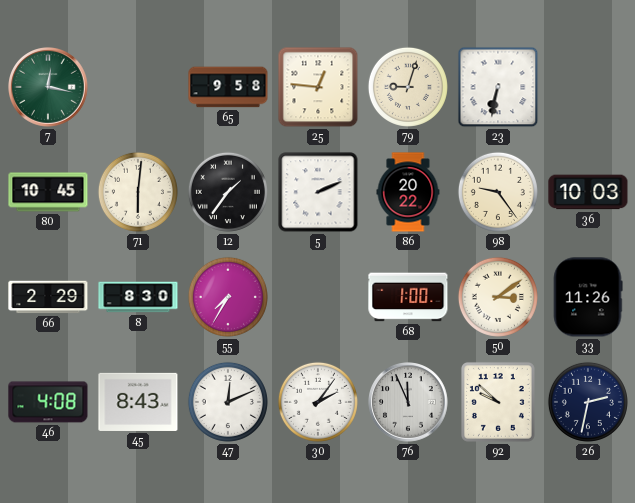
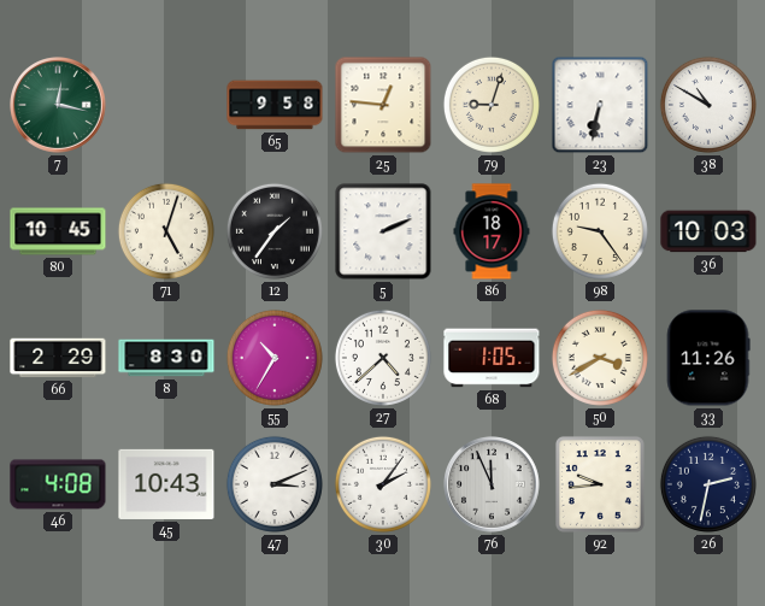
38: none -> 10:50 (708, 105)
71: 6:01 -> 5:03 (166, 231)
86: 20:22 -> 18:17 (492, 231)
55: 7:35 -> 10:35 (275, 358)
27: none -> 4:38 (383, 358)
68: 1:00 -> 1:05 (492, 358)
50: 3:09 -> 3:40 (600, 358)
45: 8:43 -> 10:43 (166, 484)
47: 12:11 -> 3:11 (275, 484)
92: 9:52 -> 9:44 (600, 484)
